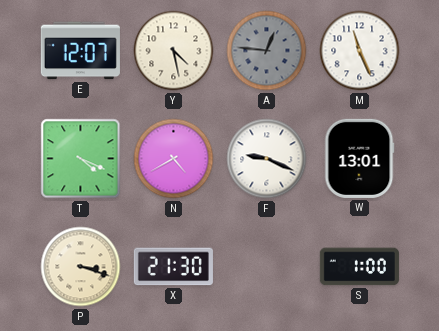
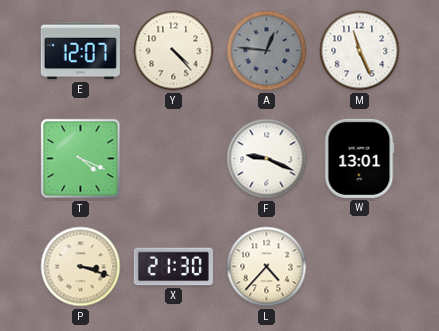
Y: 4:28 -> 4:23 (174, 51)
N: 4:40 -> none (174, 159)
L: none -> 4:37 (267, 267)
S: 1:00 -> none (359, 267)
